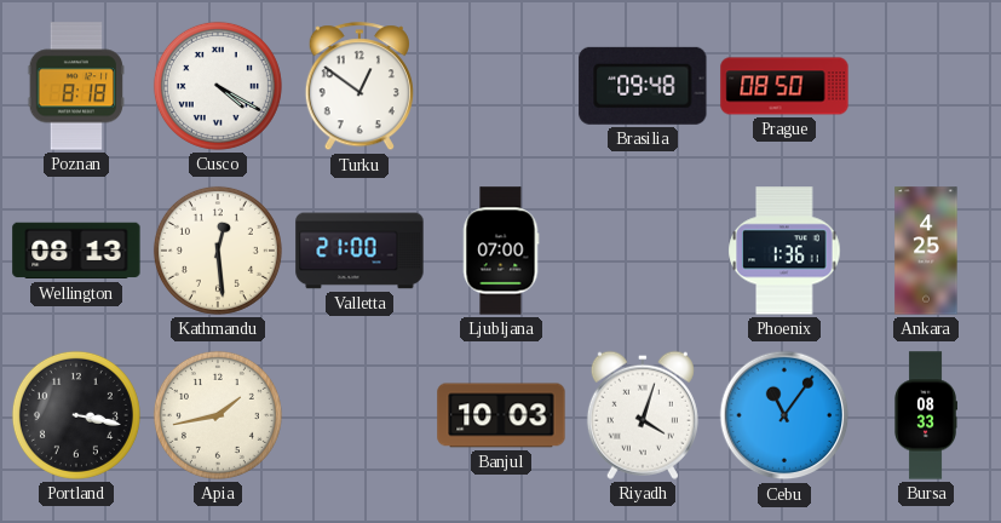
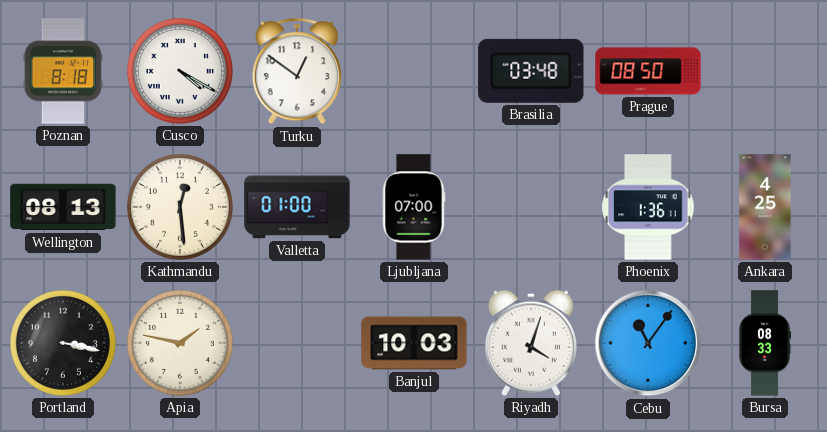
Brasilia: 09:48 -> 03:48 (531, 71)
Valletta: 21:00 -> 01:00 (297, 207)
Apia: 1:43 -> 1:47 (180, 343)
